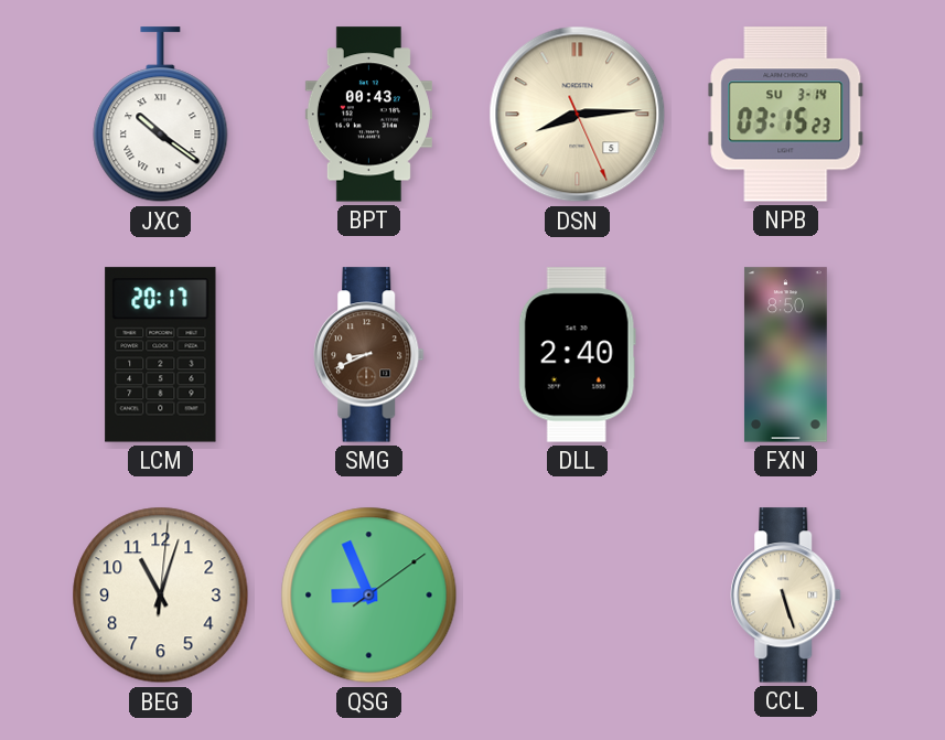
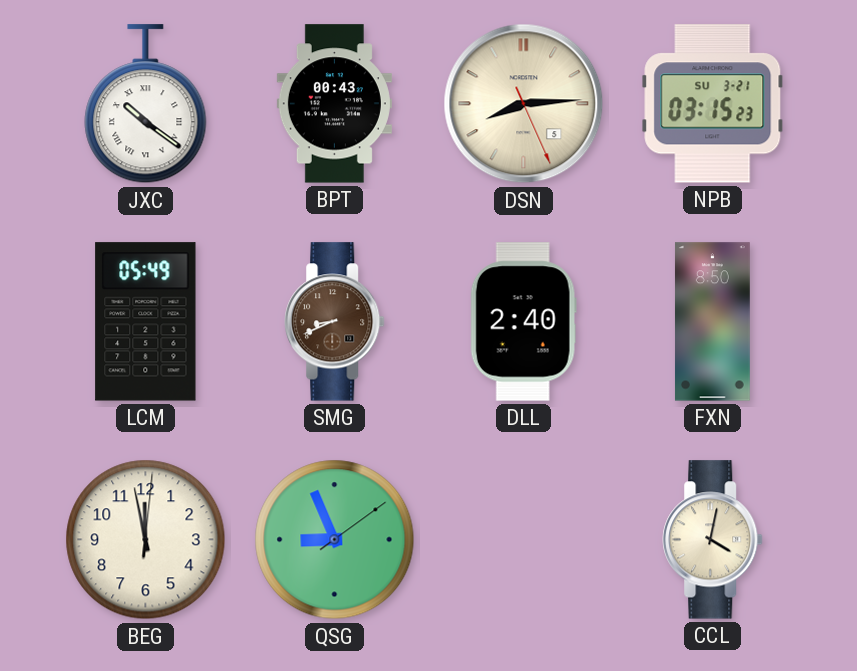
NPB date: SU 3-14 -> SU 3-21 (713, 104)
LCM: 20:17 -> 05:49 (146, 322)
BEG: 11:03 -> 11:58 (146, 540)
CCL: 5:27 -> 4:02 (713, 540)
